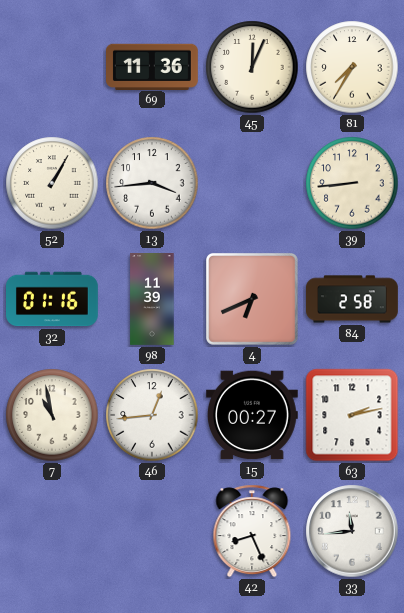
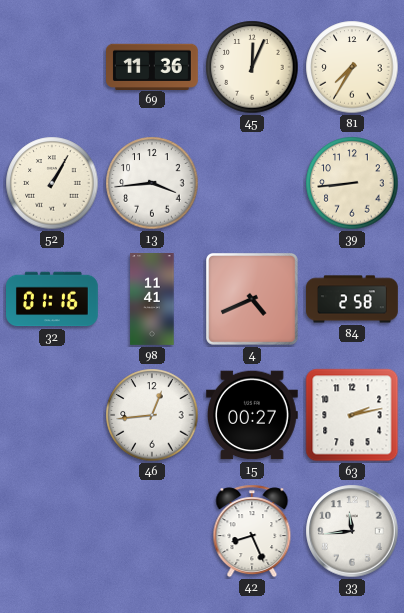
98: 11:39 -> 11:41 (152, 299)
4: 6:41 -> 4:41 (253, 300)
7: 10:58 -> none (52, 415)
